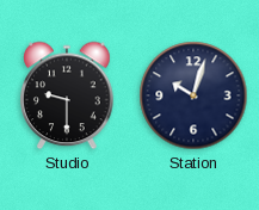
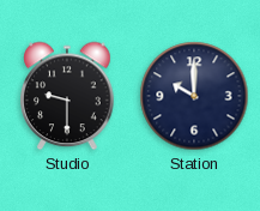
Station: 10:03 -> 10:00 (194, 96)
